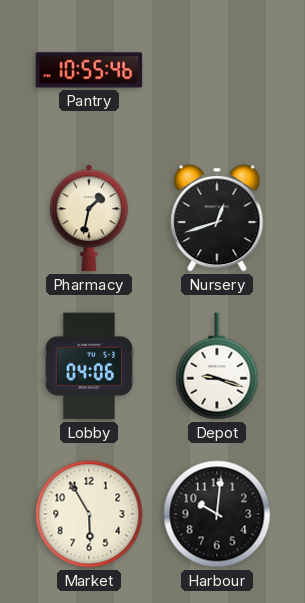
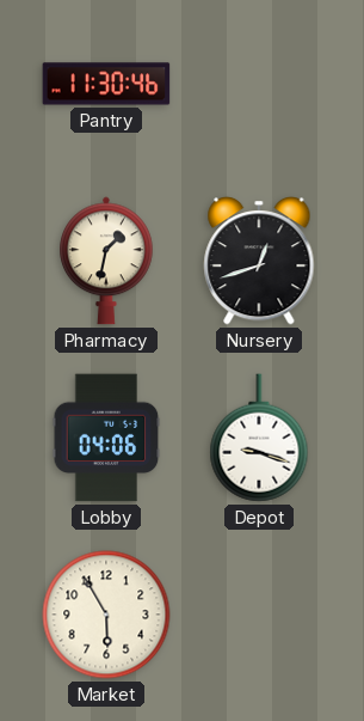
Pantry: 10:55 -> 11:30 (106, 84)
Harbour: 10:01 -> none (217, 514)
